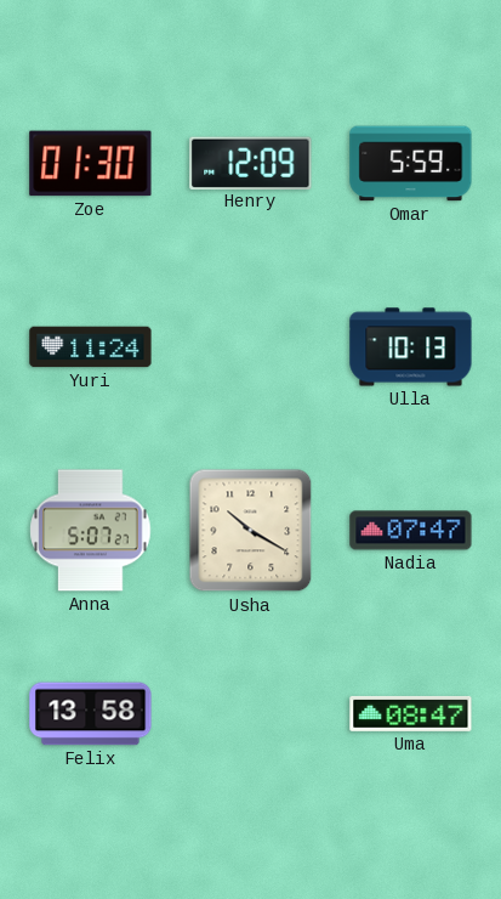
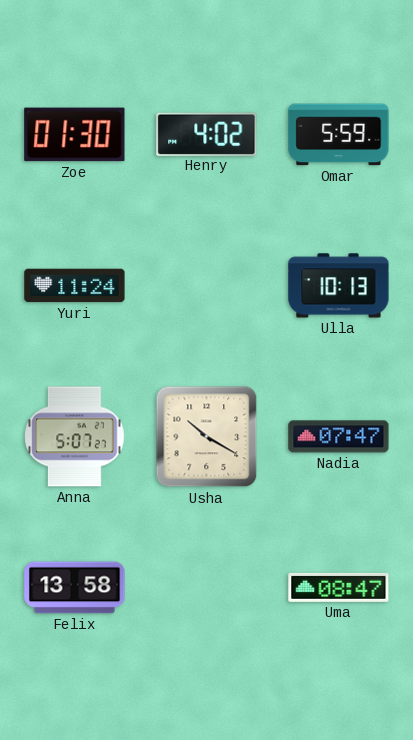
Henry: 12:09 -> 4:02 (207, 134)
